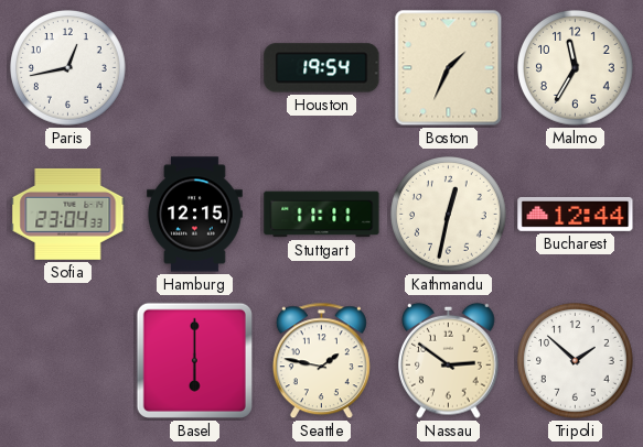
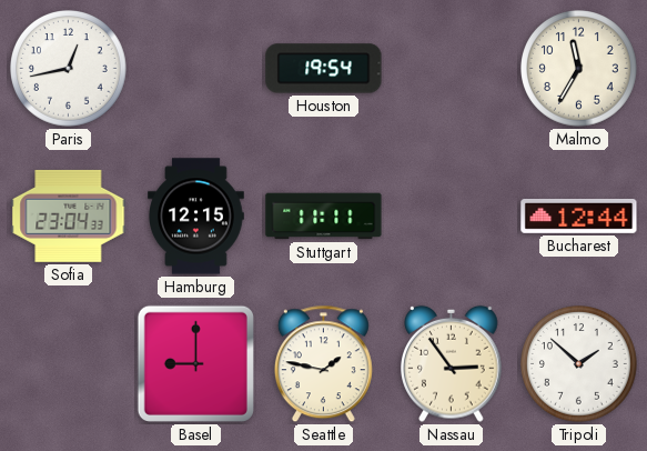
Boston: 1:34 -> none (449, 68)
Kathmandu: 12:32 -> none (449, 215)
Basel: 6:00 -> 9:00 (195, 363)
Nassau: 2:51 -> 2:54 (452, 363)
